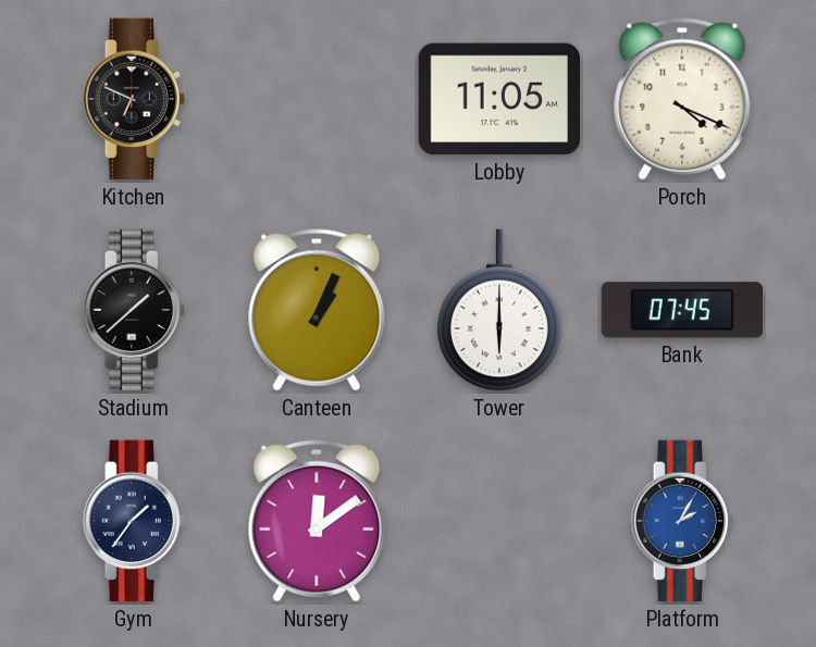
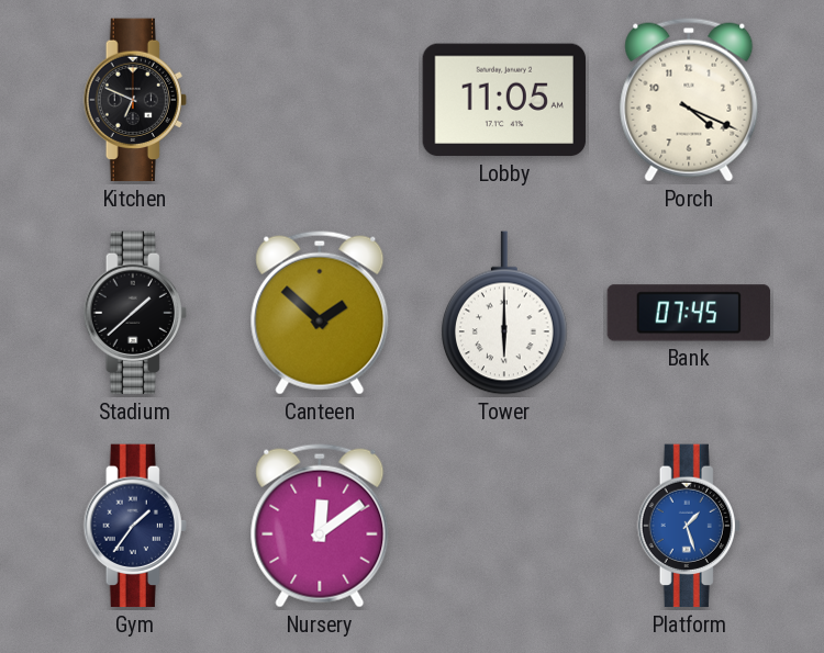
Canteen: 1:04 -> 1:52 (320, 313)
Platform: 2:05 -> 1:27 (689, 526)
